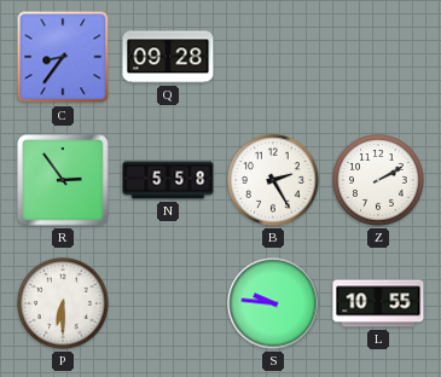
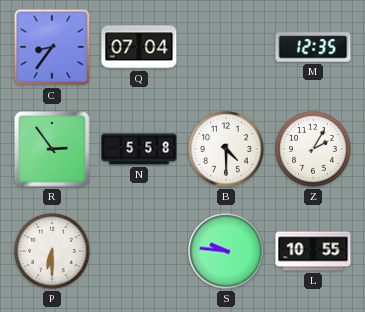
Q: 09:28 -> 07:04 (139, 47)
M: none -> 12:35 (313, 47)
B: 2:25 -> 4:30 (226, 149)
Z: 2:10 -> 2:05 (313, 149)
